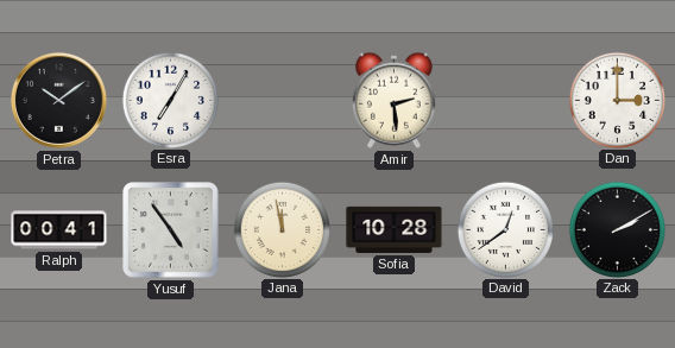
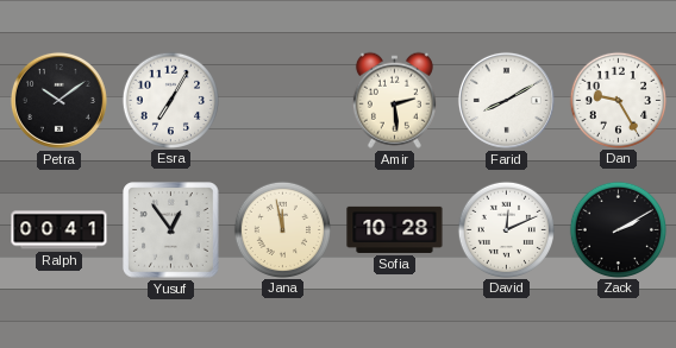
Farid: none -> 8:10 (506, 100)
Dan: 3:00 -> 9:25 (618, 100)
Yusuf: 4:54 -> 12:54 (171, 230)
David: 12:39 -> 12:11 (506, 229)
